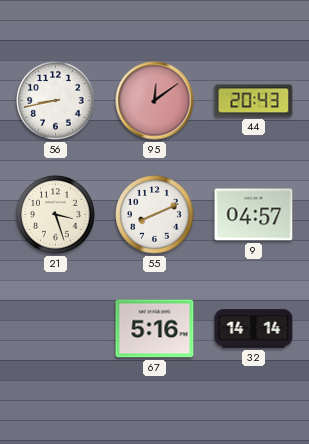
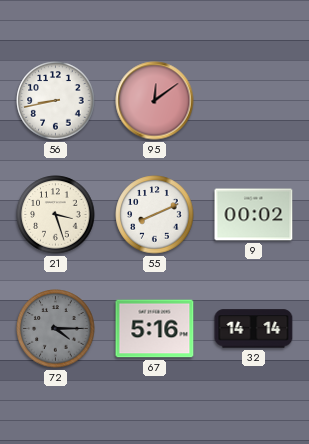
44: 20:43 -> none (254, 101)
9: 04:57 -> 00:02 (254, 215)
72: none -> 4:15 (56, 329)
